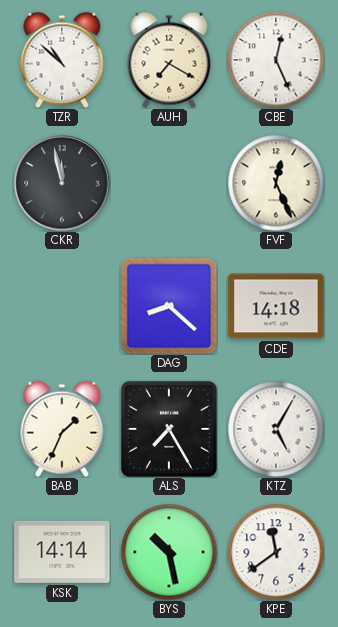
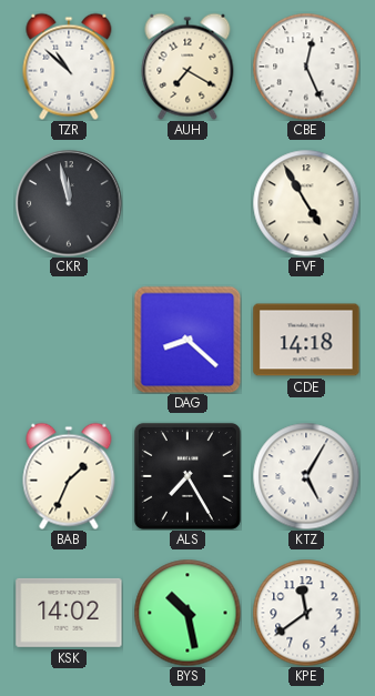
FVF: 12:26 -> 4:55 (306, 203)
KSK: 14:14 -> 14:02 (69, 613)
